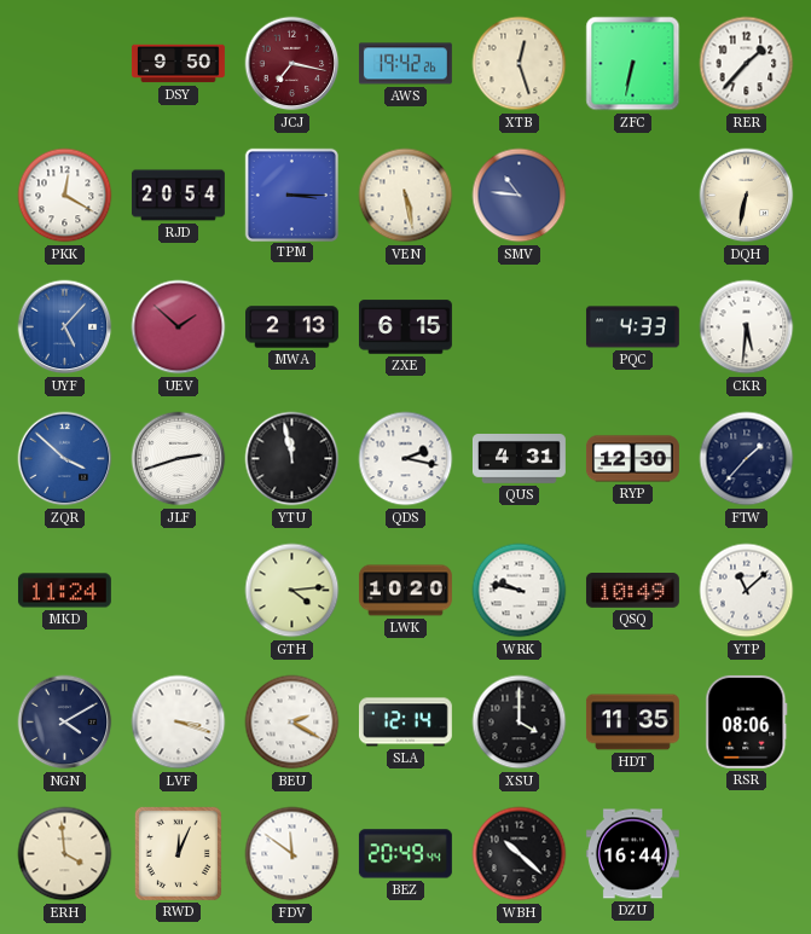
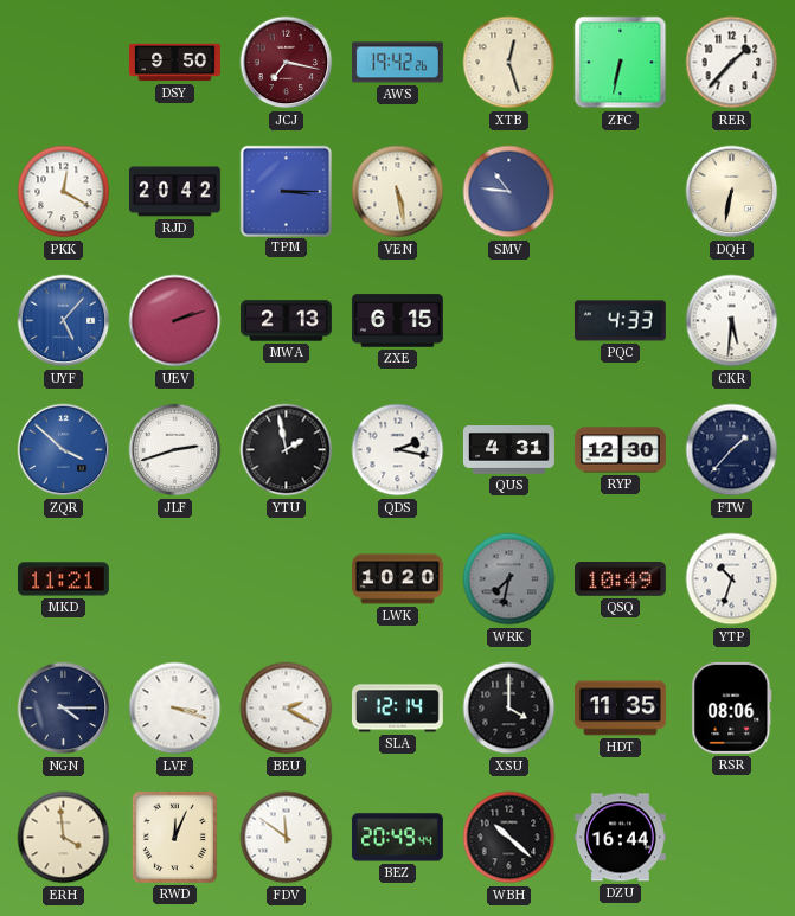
RJD: 20:54 -> 20:42 (174, 192)
UEV: 1:52 -> 2:12 (175, 321)
YTU: 11:58 -> 1:58 (287, 450)
MKD: 11:24 -> 11:21 (63, 579)
GTH: 4:14 -> none (292, 591)
WRK: 9:47 -> 7:32 (509, 579)
WRK dial: white -> grey (509, 579)
YTP: 11:08 -> 10:33 (732, 579)
NGN: 4:10 -> 4:15 (64, 709)
